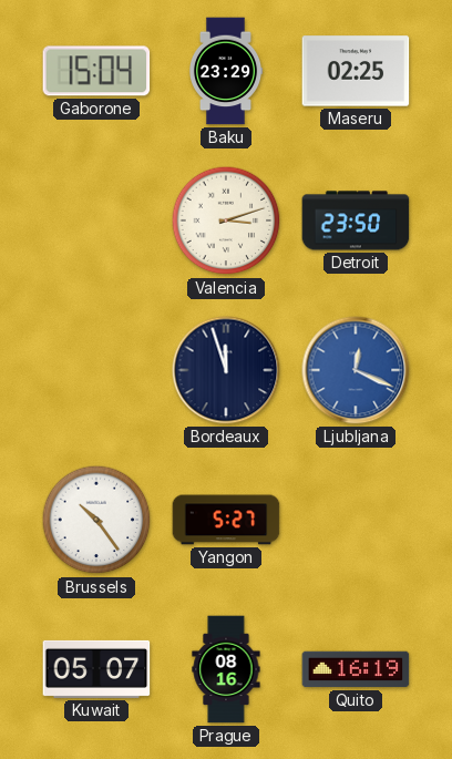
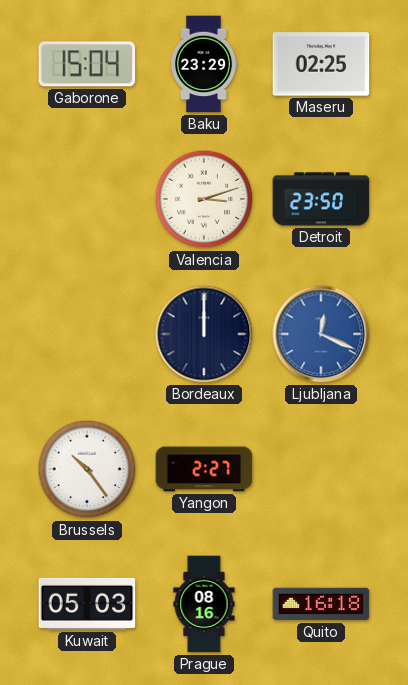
Bordeaux: 11:57 -> 12:00 (204, 334)
Yangon: 5:27 -> 2:27 (204, 469)
Kuwait: 05:07 -> 05:03 (87, 604)
Quito: 16:19 -> 16:18 (321, 604)
